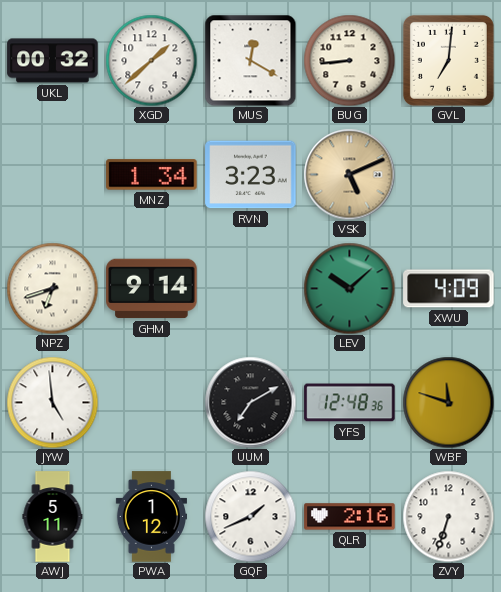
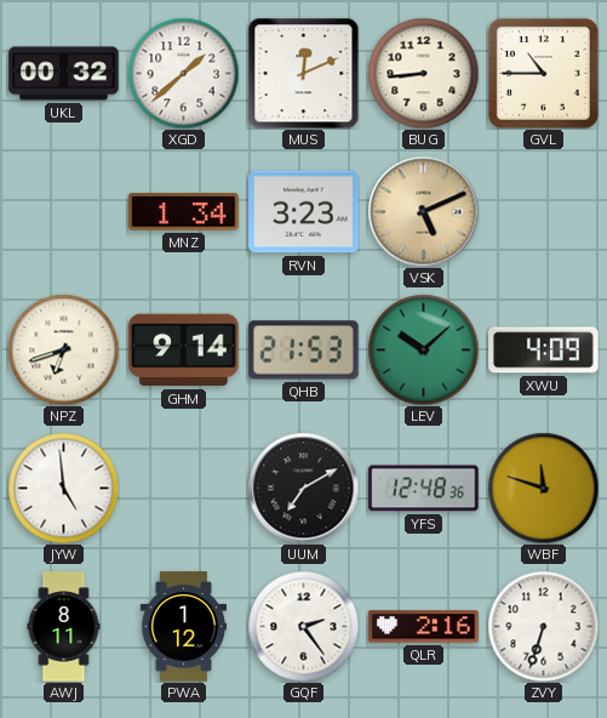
MUS: 12:20 -> 12:11 (303, 73)
GVL: 7:01 -> 10:45 (543, 73)
QHB: none -> 21:53 (304, 351)
AWJ: 5:11 -> 8:11 (64, 627)
GQF: 1:41 -> 2:24 (303, 626)
